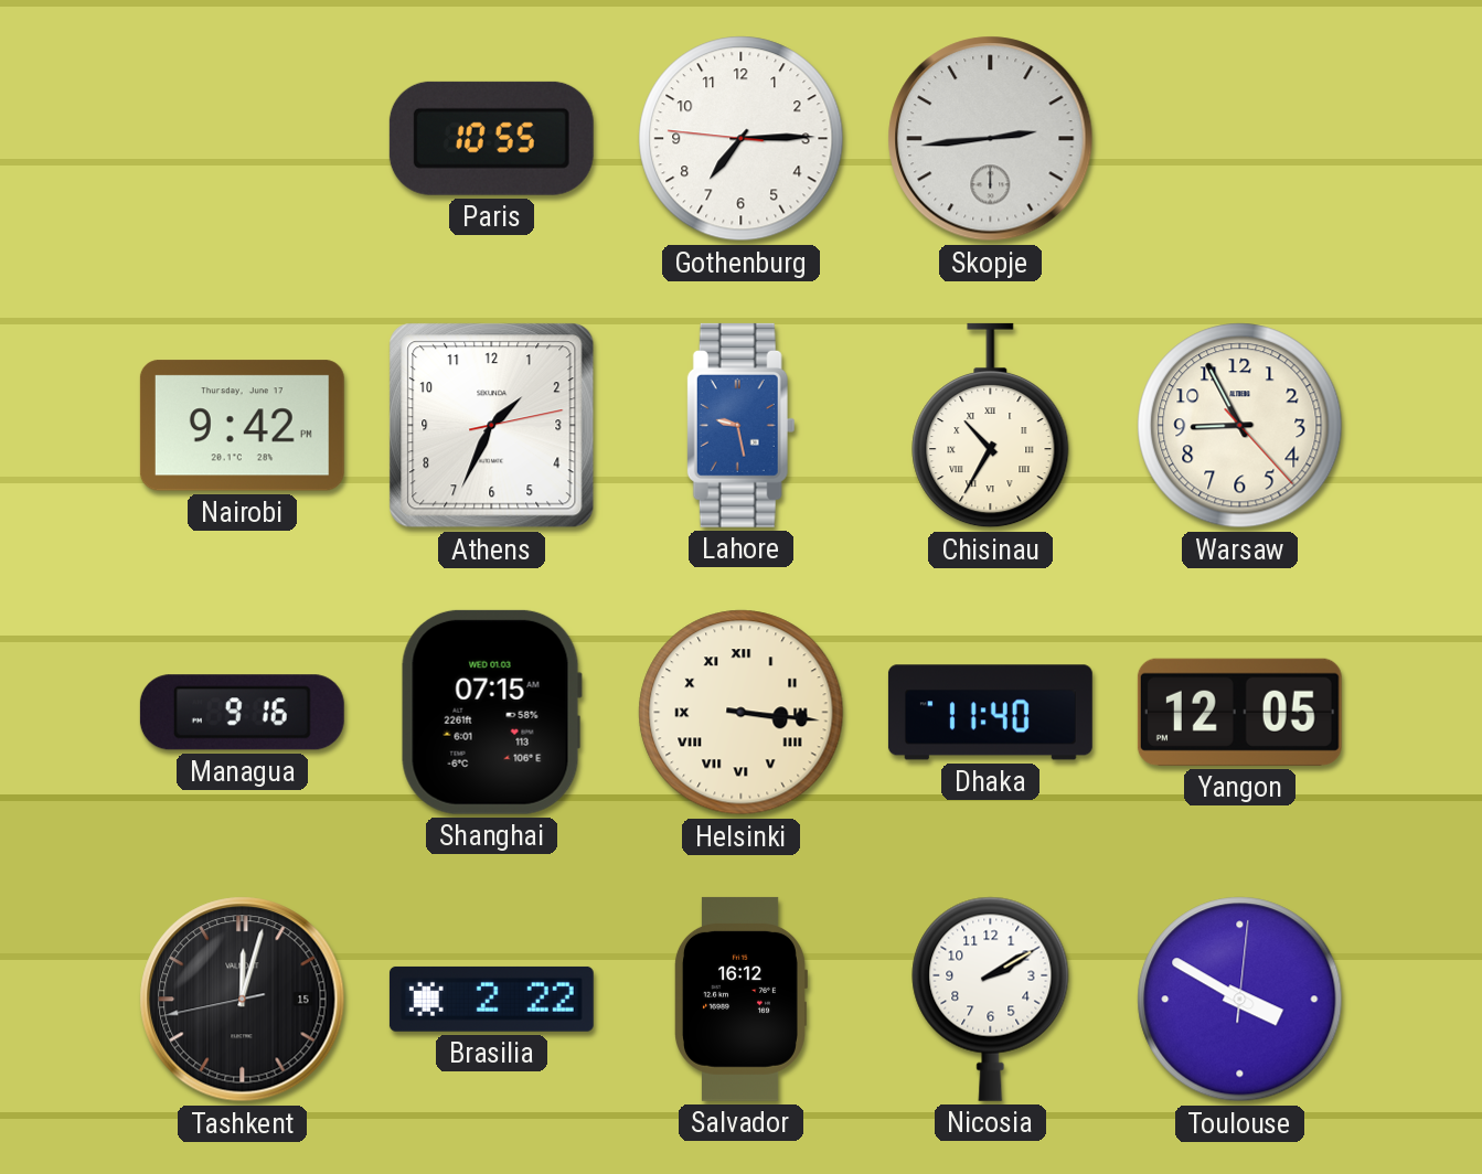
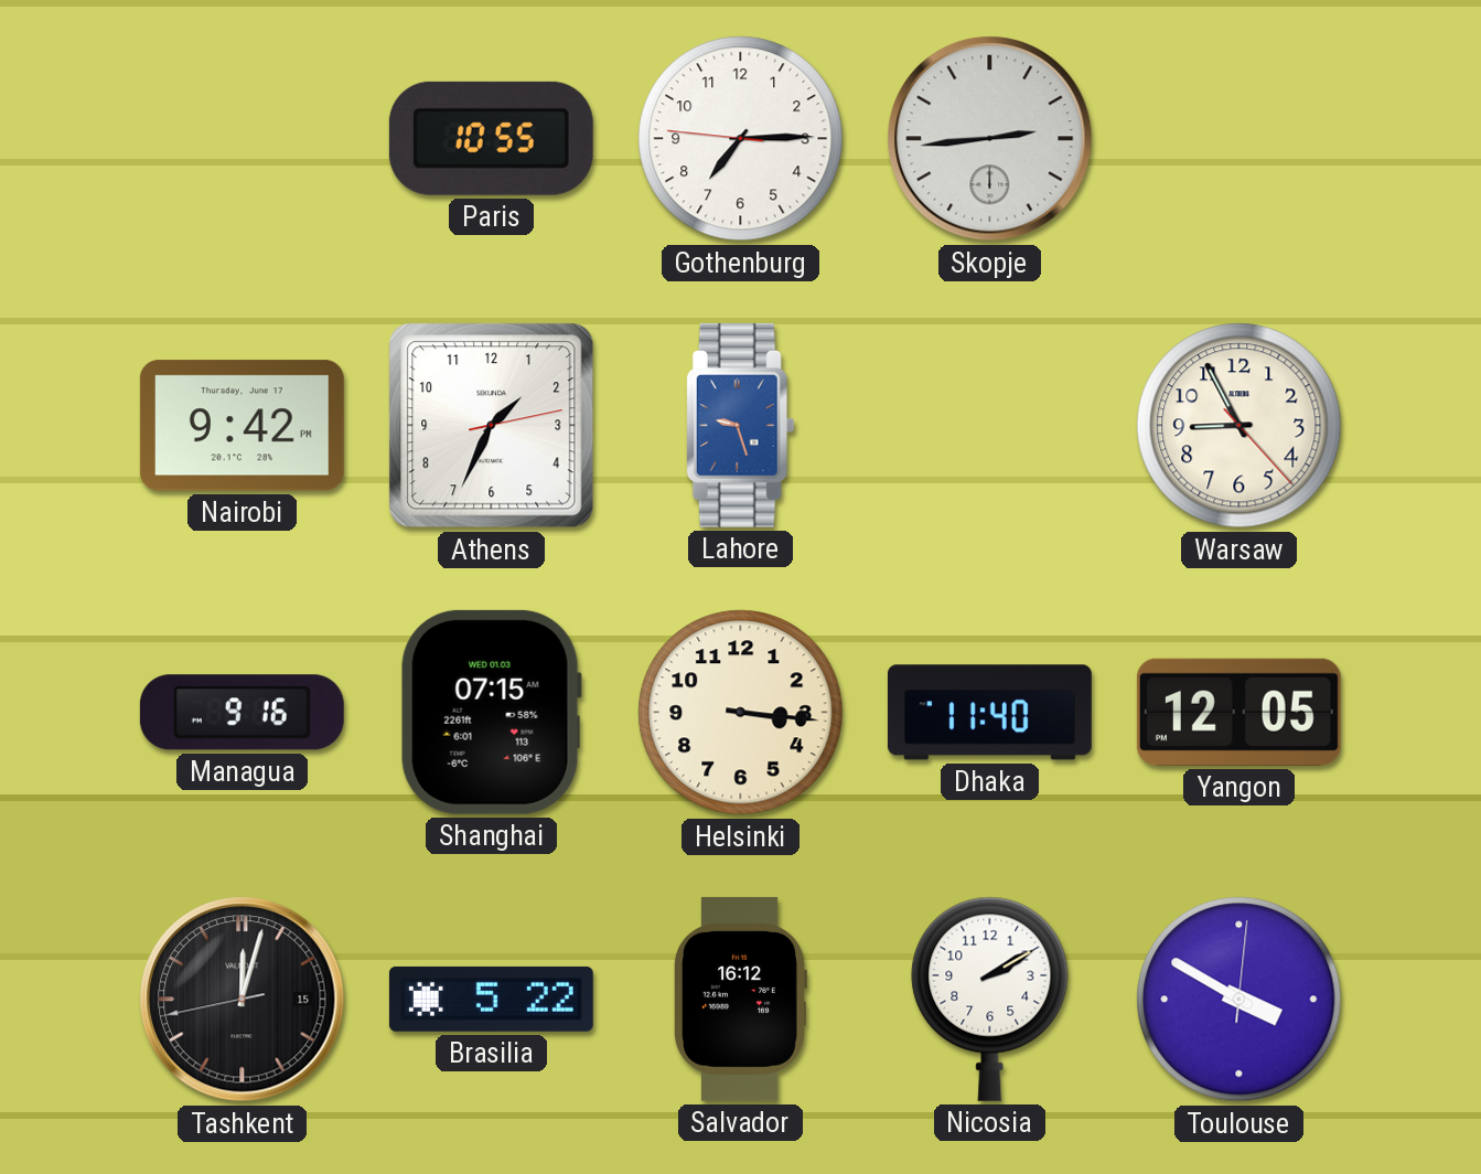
Lahore: 9:28 -> 9:27 (740, 425)
Chisinau: 10:35 -> none (991, 426)
Helsinki numerals: Roman -> Arabic (741, 713)
Brasilia: 2:22 -> 5:22 (491, 999)
